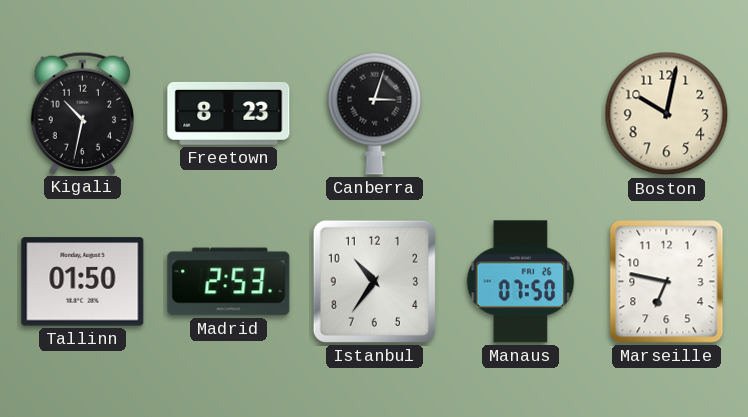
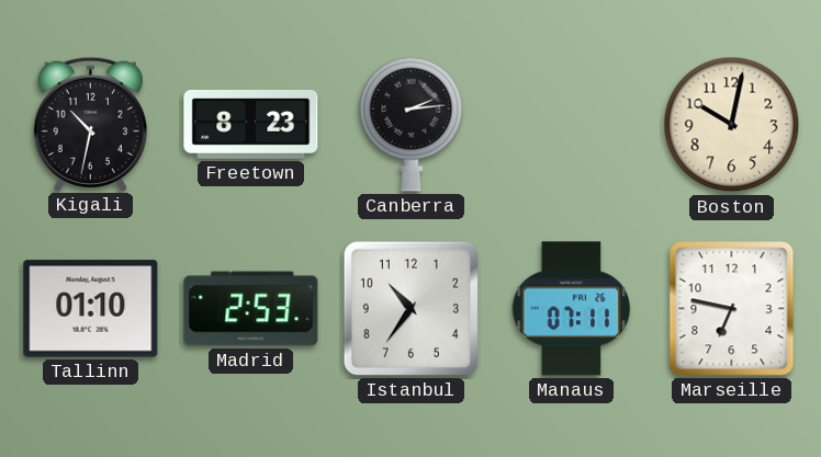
Canberra: 3:03 -> 2:14 (412, 124)
Tallinn: 01:50 -> 01:10 (91, 309)
Manaus: 07:50 -> 07:11 (572, 309)
